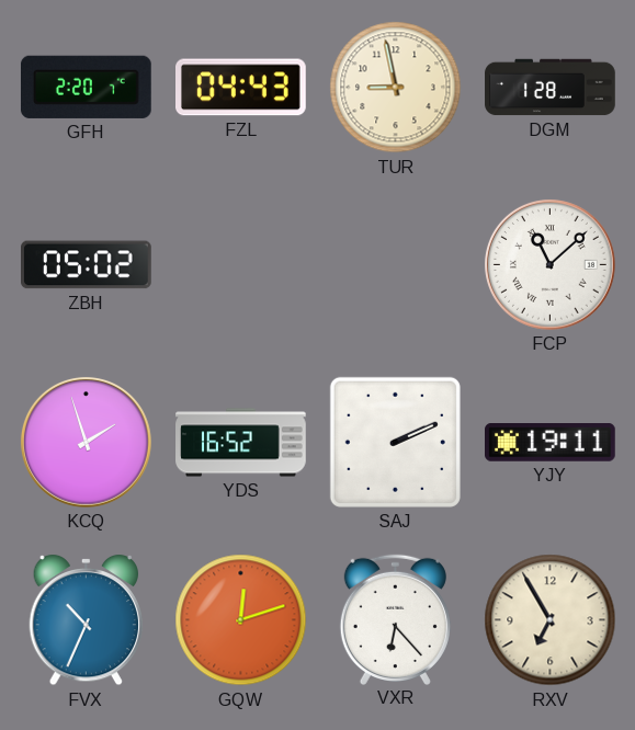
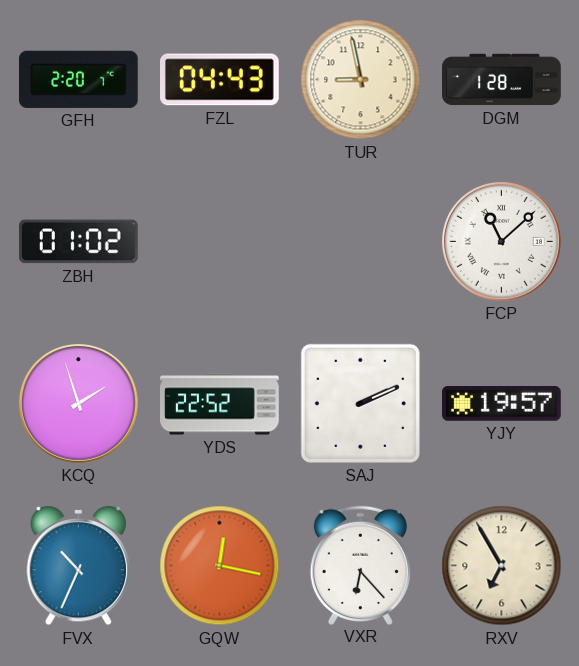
ZBH: 05:02 -> 01:02 (79, 242)
YDS: 16:52 -> 22:52 (220, 404)
YJY: 19:11 -> 19:57 (502, 404)
GQW: 12:12 -> 12:17 (220, 566)
